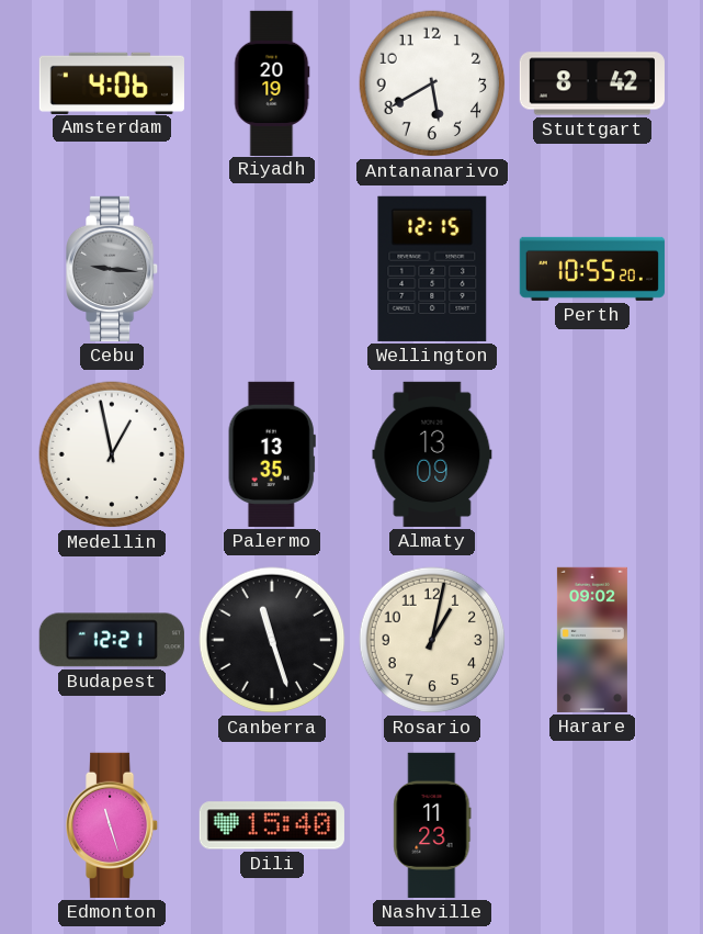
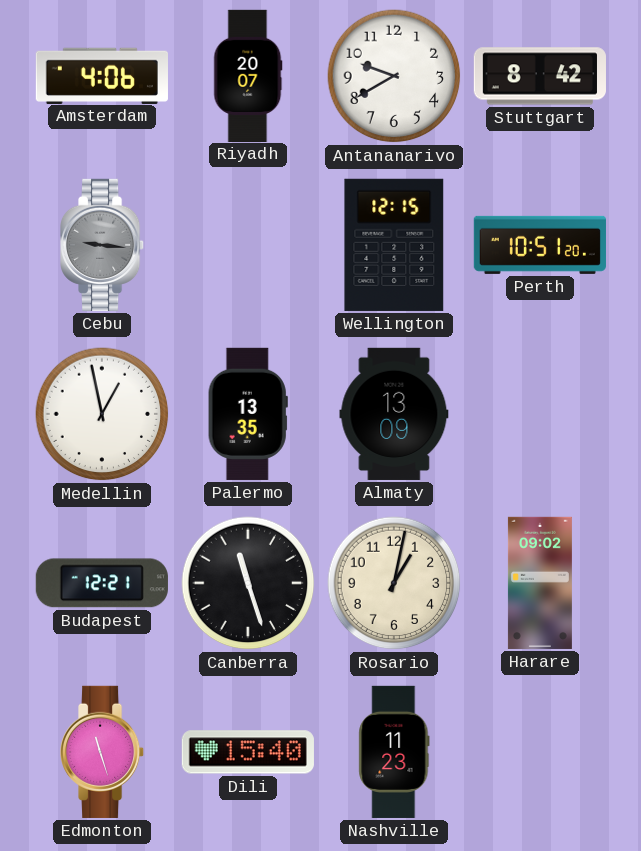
Riyadh: 20:19 -> 20:07 (248, 75)
Antananarivo: 5:40 -> 9:40 (394, 76)
Perth: 10:55 -> 10:51 (540, 245)
